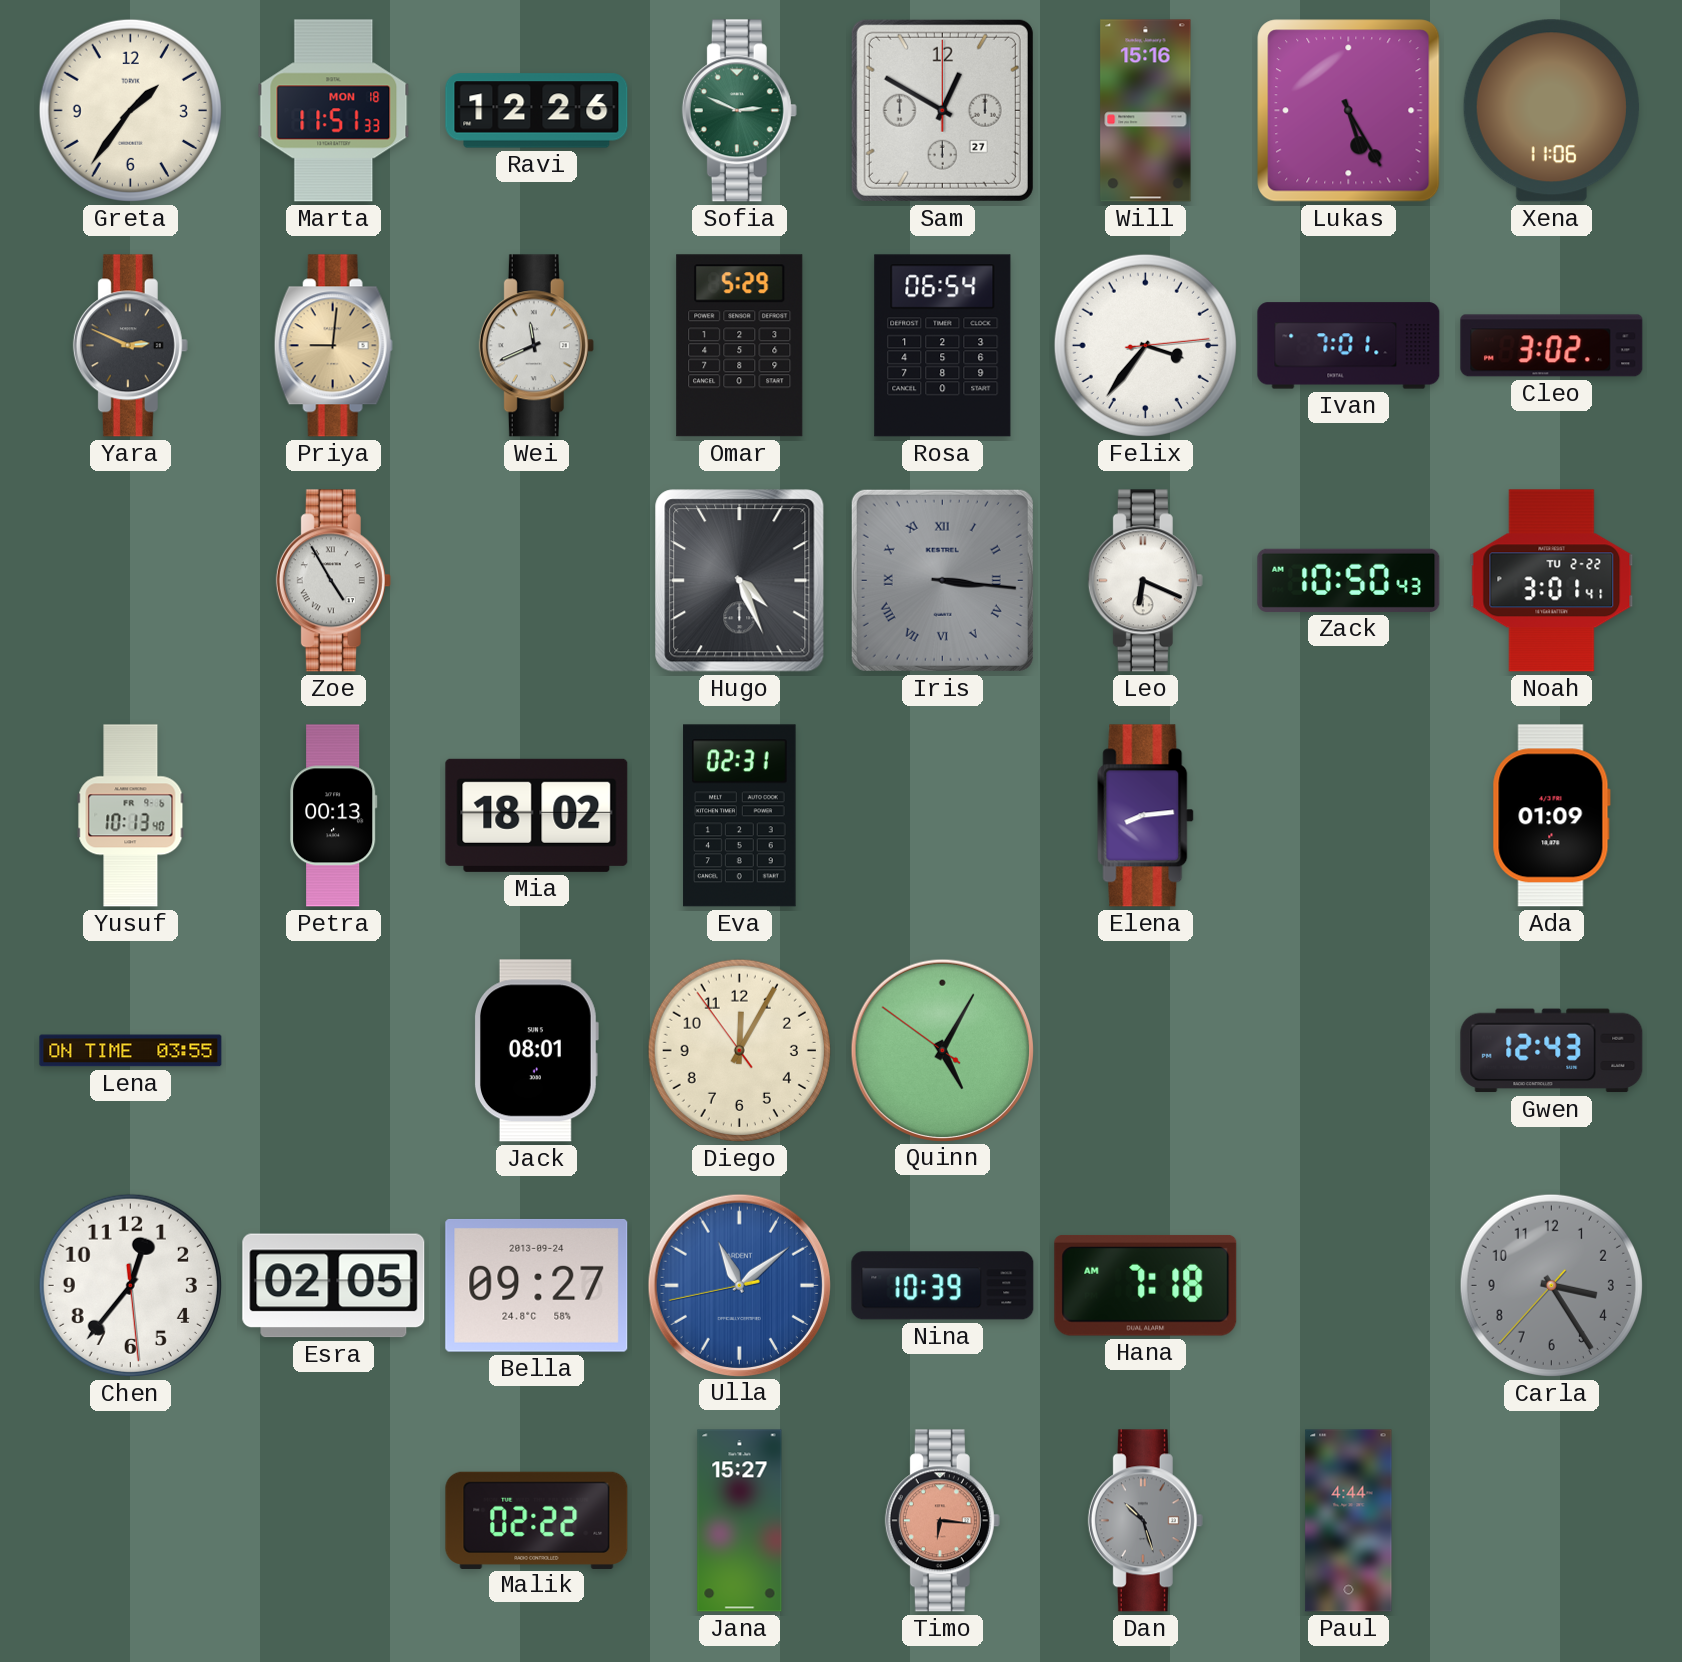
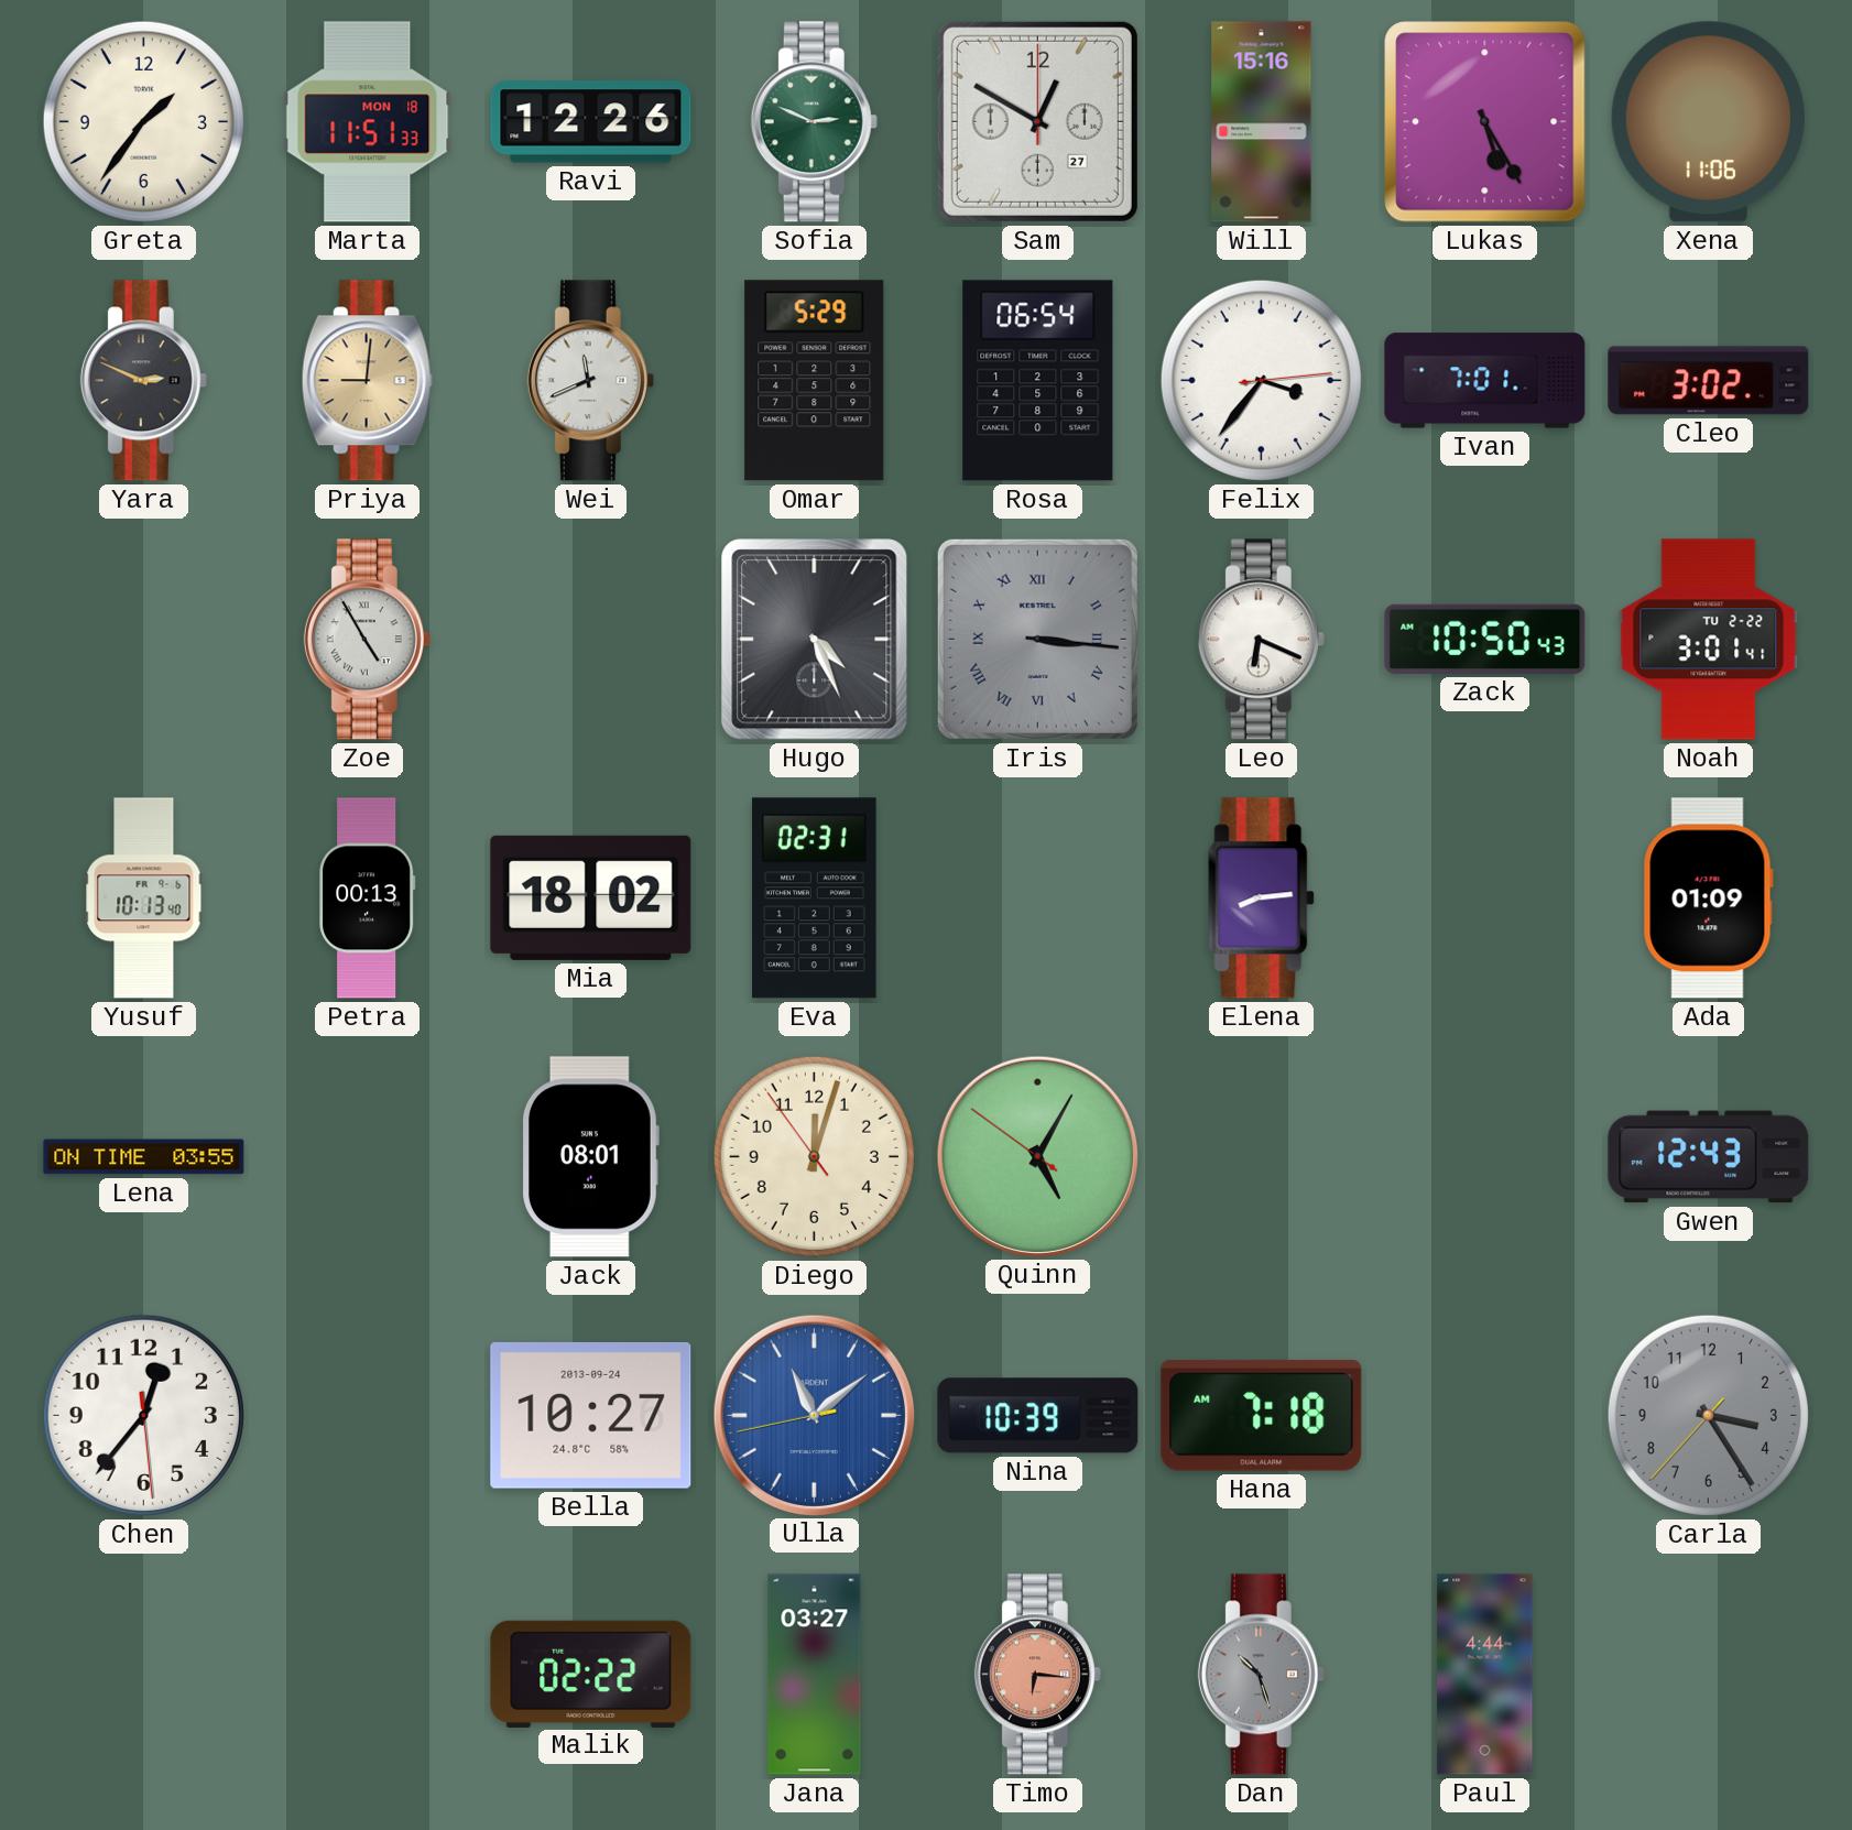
Diego: 12:04 -> 12:02 (814, 1156)
Esra: 02:05 -> none (334, 1286)
Bella: 09:27 -> 10:27 (591, 1415)
Jana: 15:27 -> 03:27 (815, 1675)
